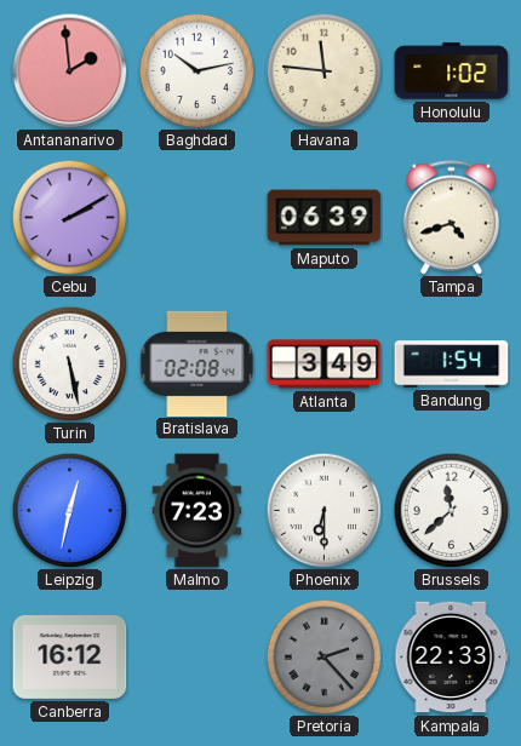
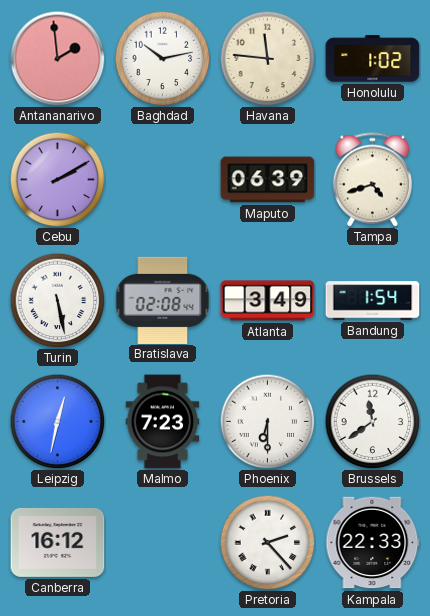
Brussels: 11:38 -> 11:39 (372, 421)
Pretoria dial: grey -> white (267, 542)
